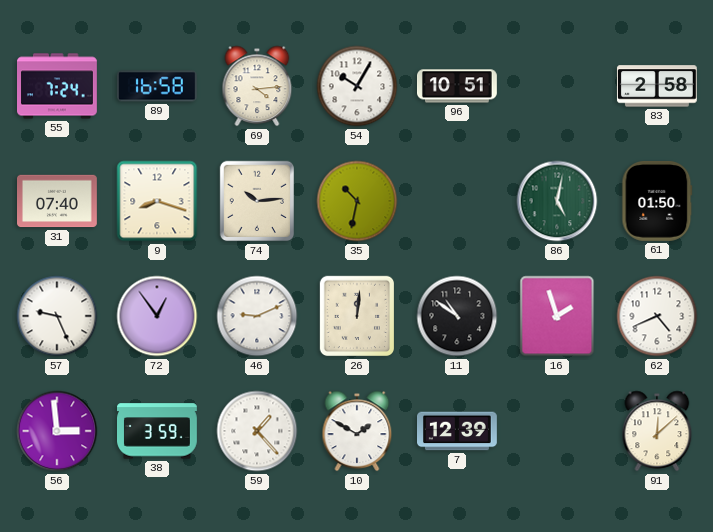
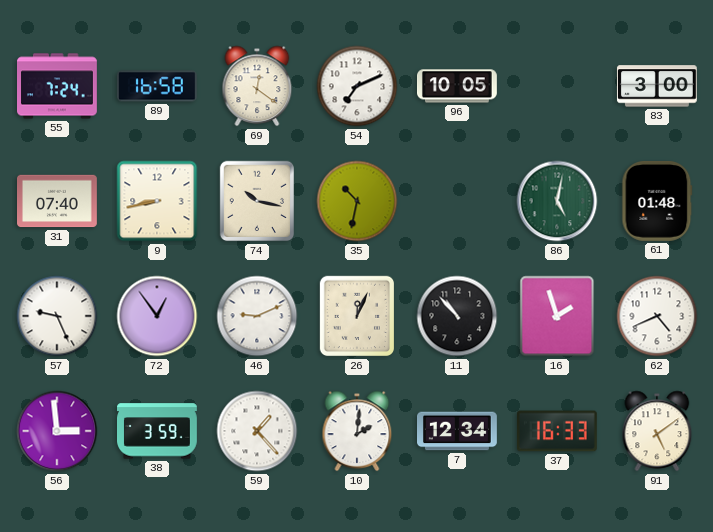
69: 4:14 -> 12:21 (257, 86)
54: 10:05 -> 7:11 (357, 86)
96: 10:51 -> 10:05 (458, 86)
83: 2:58 -> 3:00 (657, 86)
9: 8:18 -> 8:43 (157, 201)
74: 10:14 -> 10:17 (256, 201)
61: 01:50 -> 01:48 (657, 201)
26: 12:01 -> 12:04 (356, 316)
11: 10:51 -> 10:53 (457, 316)
10: 1:50 -> 2:01 (357, 431)
7: 12:39 -> 12:34 (458, 431)
37: none -> 16:33 (557, 431)
91: 12:08 -> 5:09 (657, 431)
